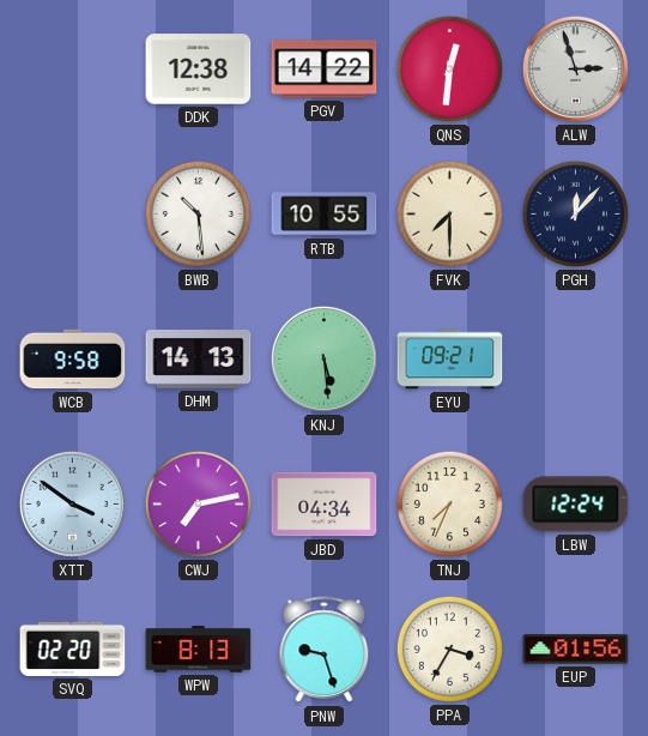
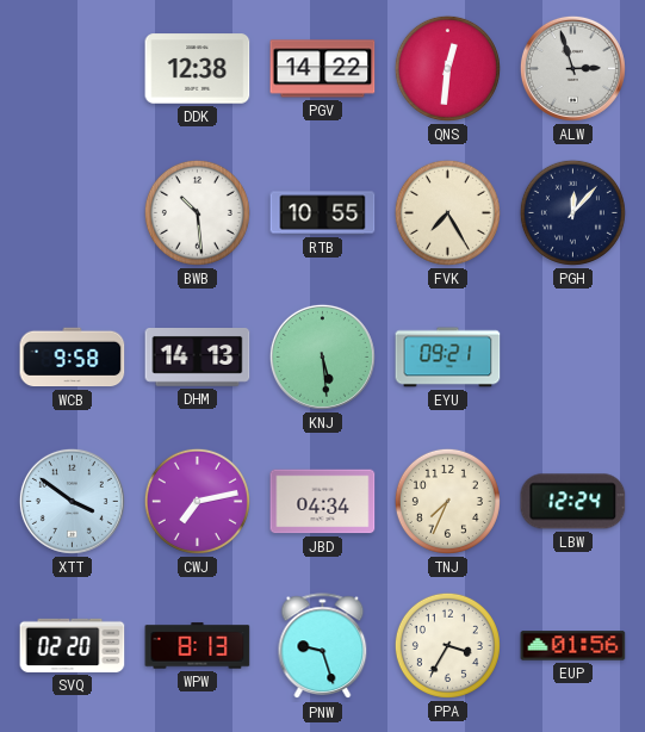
FVK: 7:30 -> 7:25 (447, 212)
